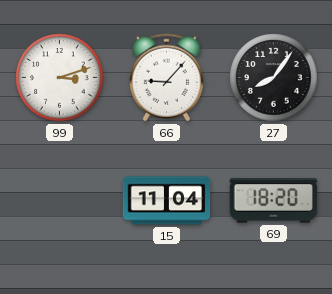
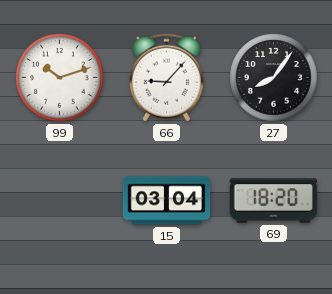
99: 3:12 -> 10:12 (60, 78)
15: 11:04 -> 03:04 (167, 201)
